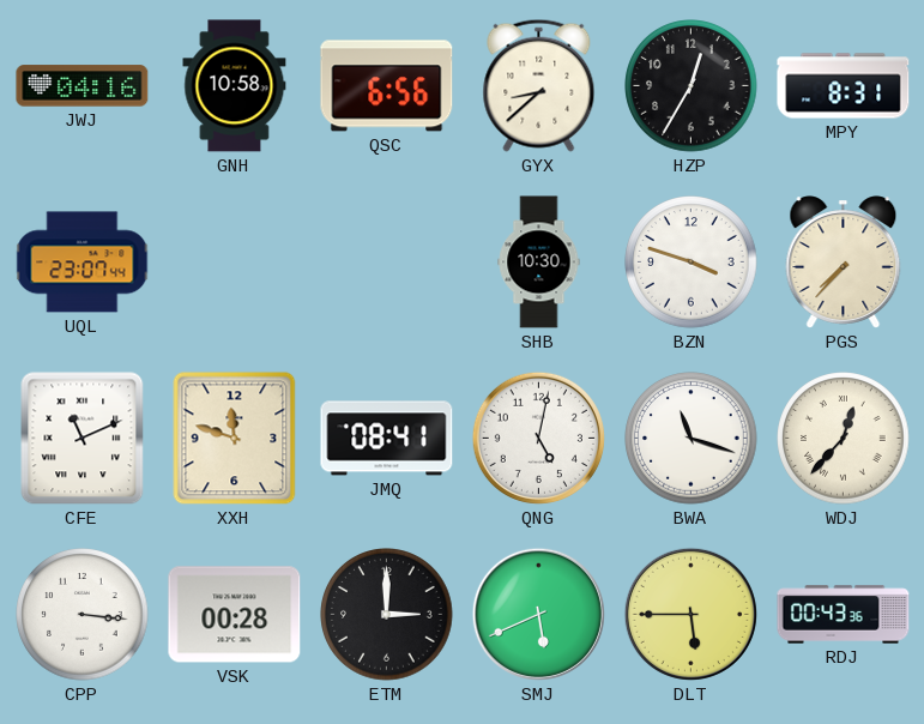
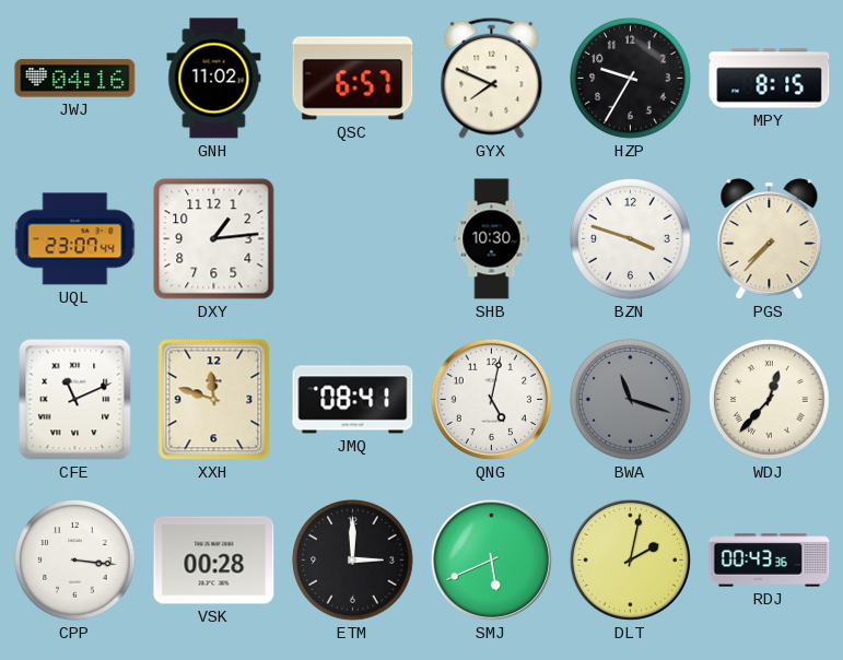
GNH: 10:58 -> 11:02 (214, 79)
QSC: 6:56 -> 6:57 (353, 79)
GYX: 8:38 -> 7:49 (492, 78)
HZP: 12:35 -> 9:35 (631, 79)
MPY: 8:31 -> 8:15 (770, 79)
DXY: none -> 1:14 (214, 239)
BWA dial: white -> grey (631, 400)
DLT: 5:45 -> 2:02 (630, 559)
